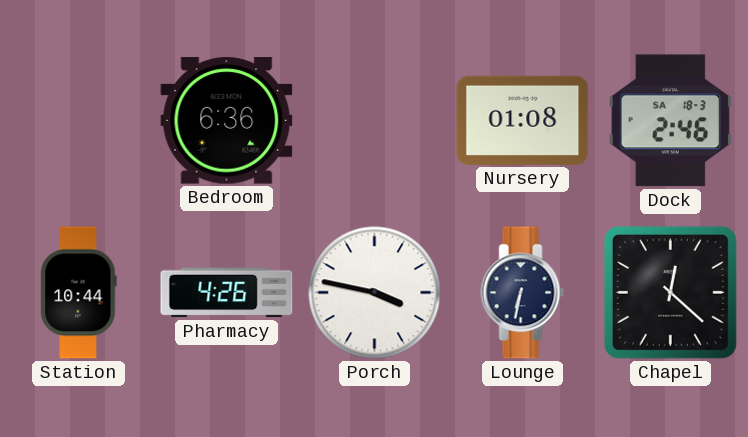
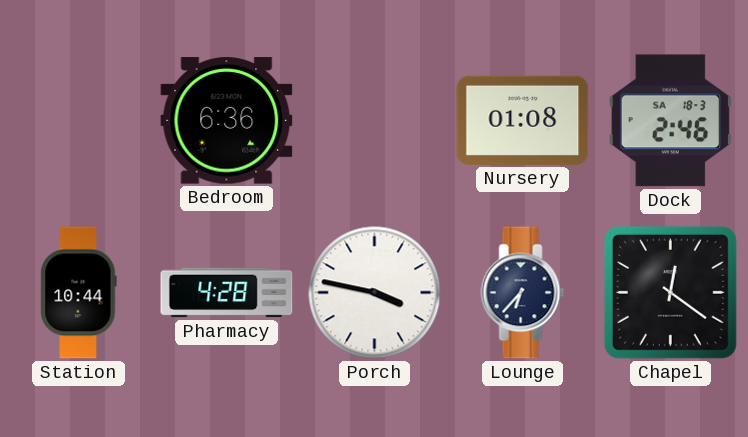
Pharmacy: 4:26 -> 4:28 (227, 293)
Lounge: 6:32 -> 6:37 (523, 293)
Chapel: 12:22 -> 12:21 (670, 292)
